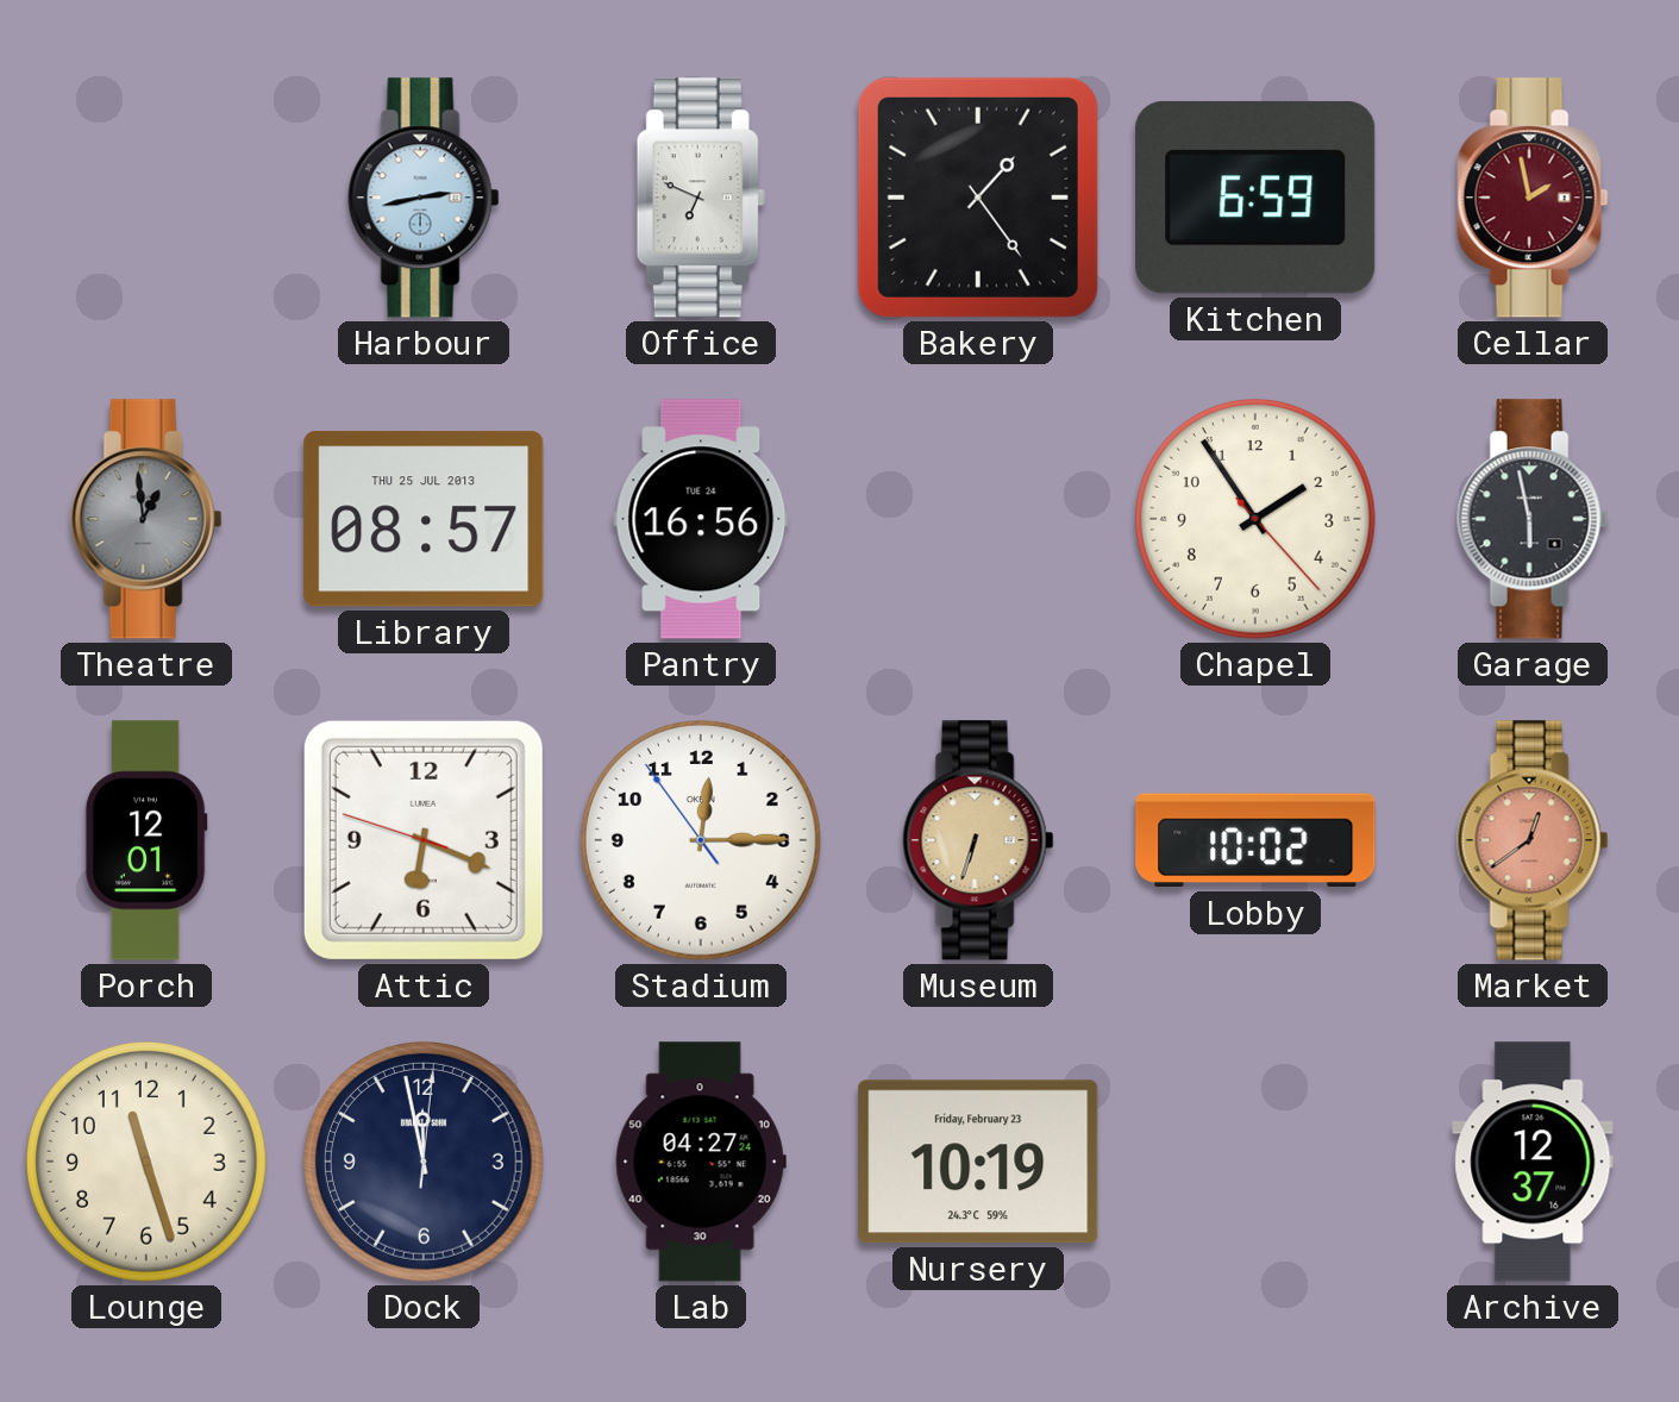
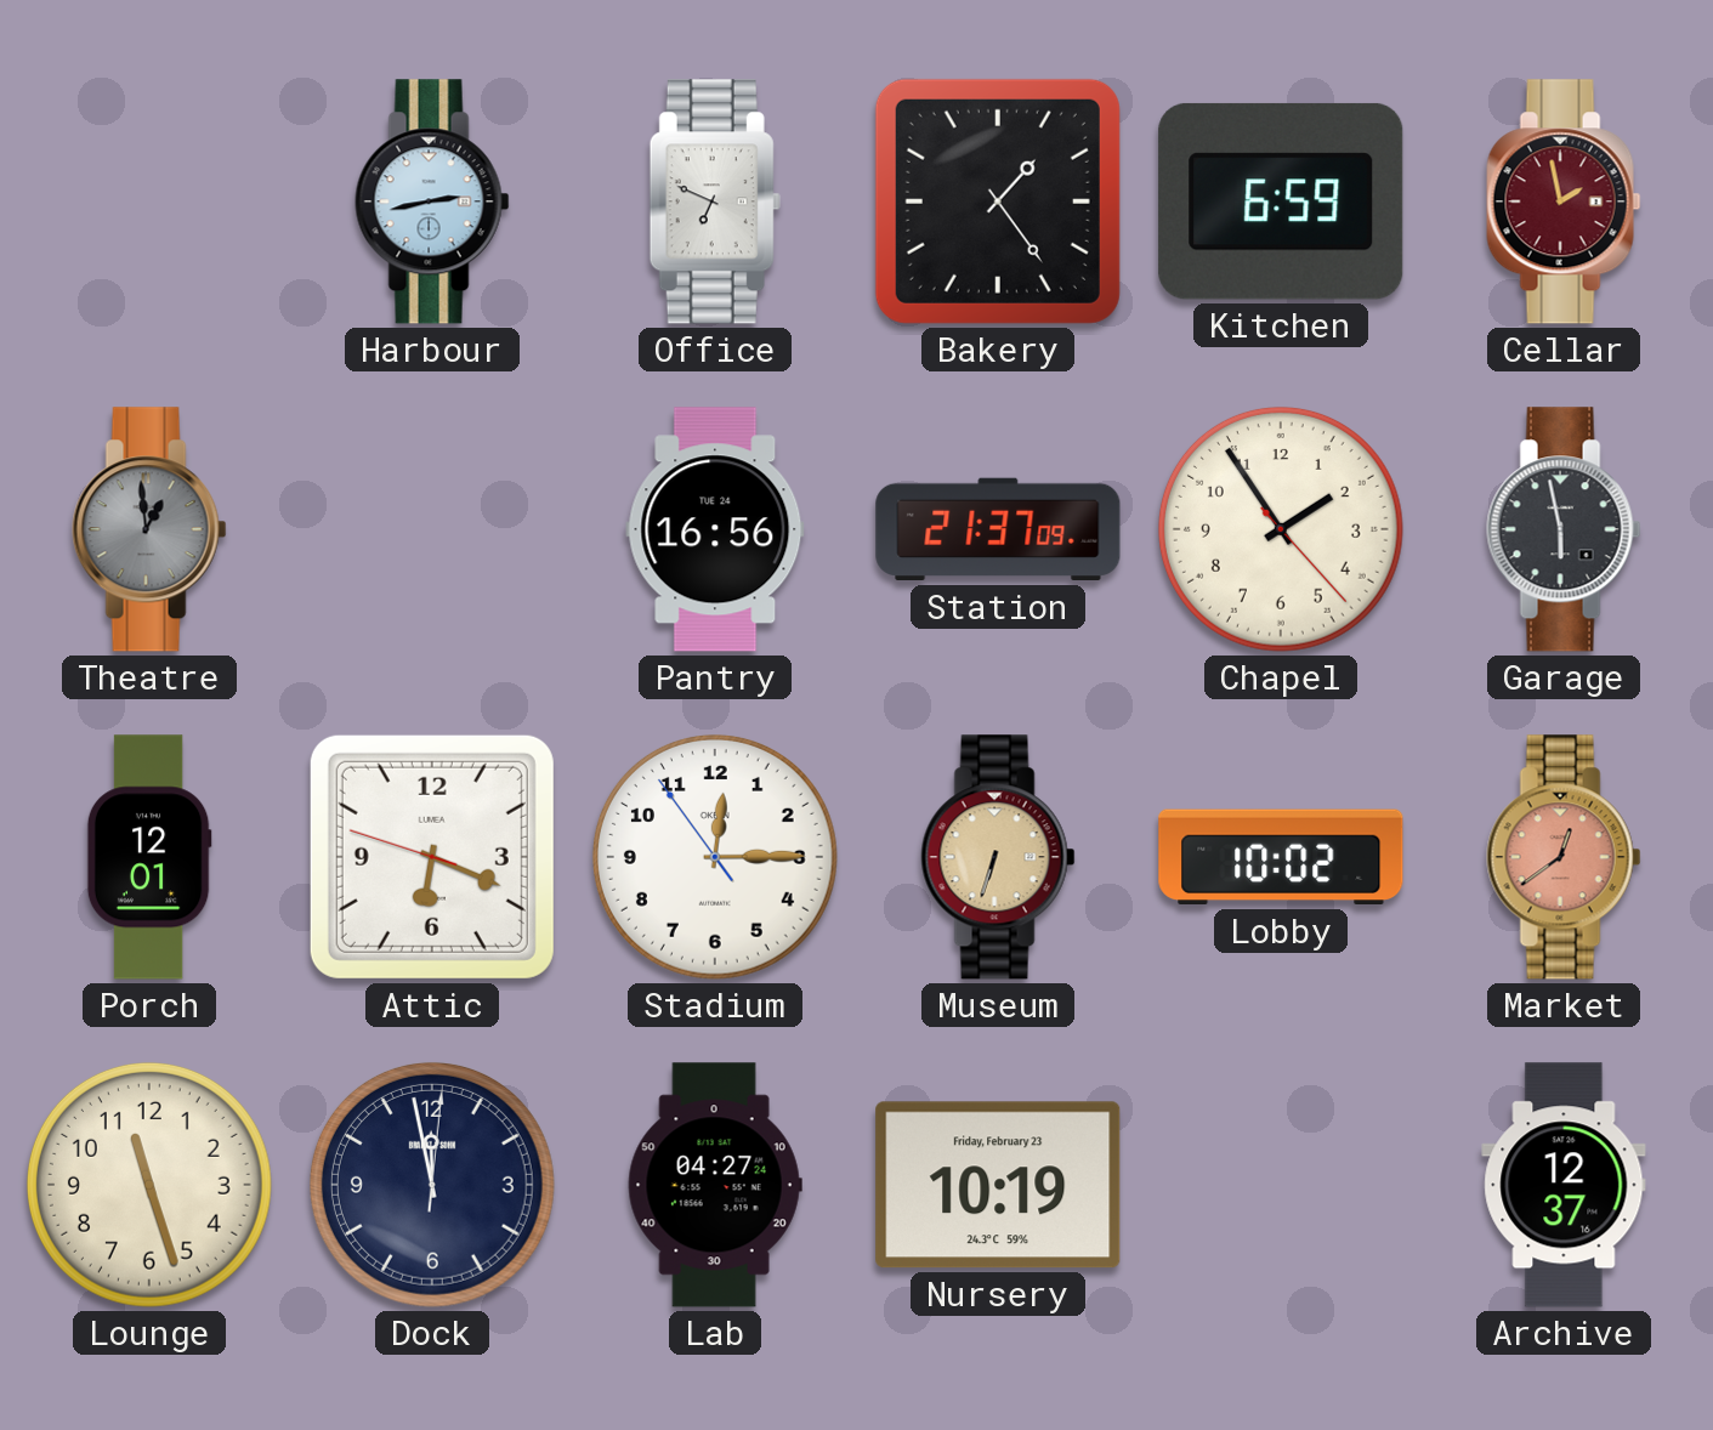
Library: 08:57 -> none (424, 519)
Station: none -> 21:37 (998, 529)
